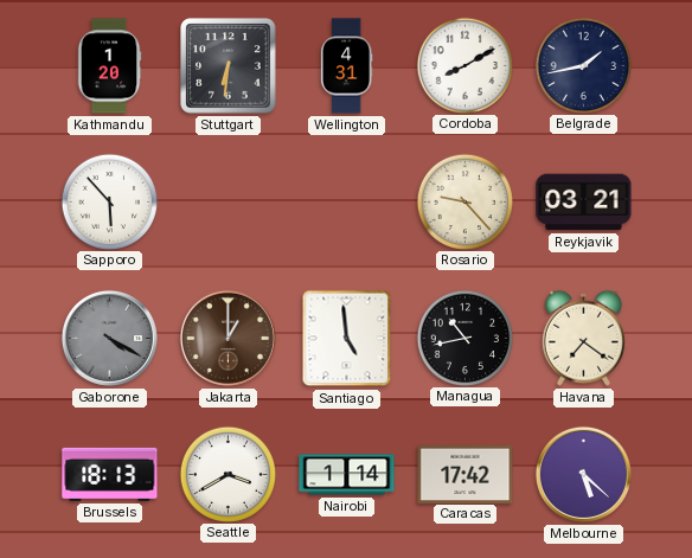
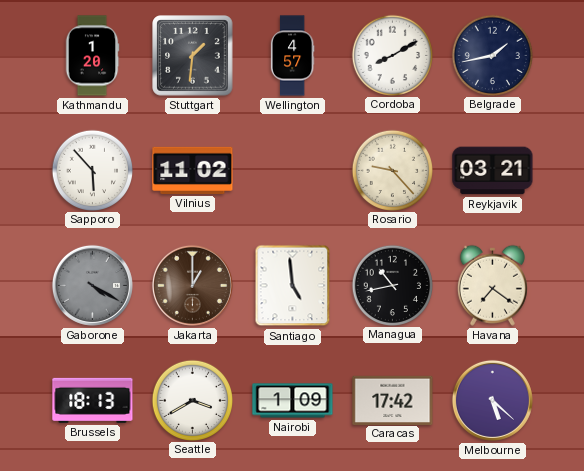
Stuttgart: 6:31 -> 1:31 (193, 56)
Wellington: 4:31 -> 4:57 (292, 56)
Vilnius: none -> 11:02 (193, 170)
Nairobi: 1:14 -> 1:09 (293, 401)
